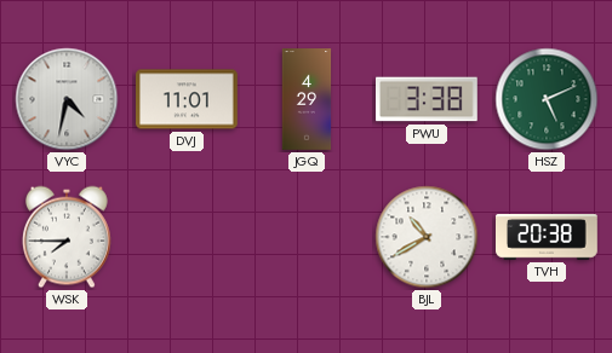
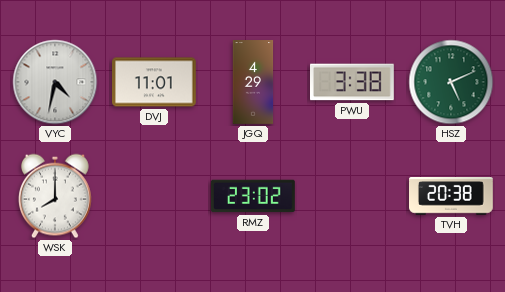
WSK: 7:45 -> 8:00 (55, 196)
RMZ: none -> 23:02 (253, 196)
BJL: 10:40 -> none (427, 237)
